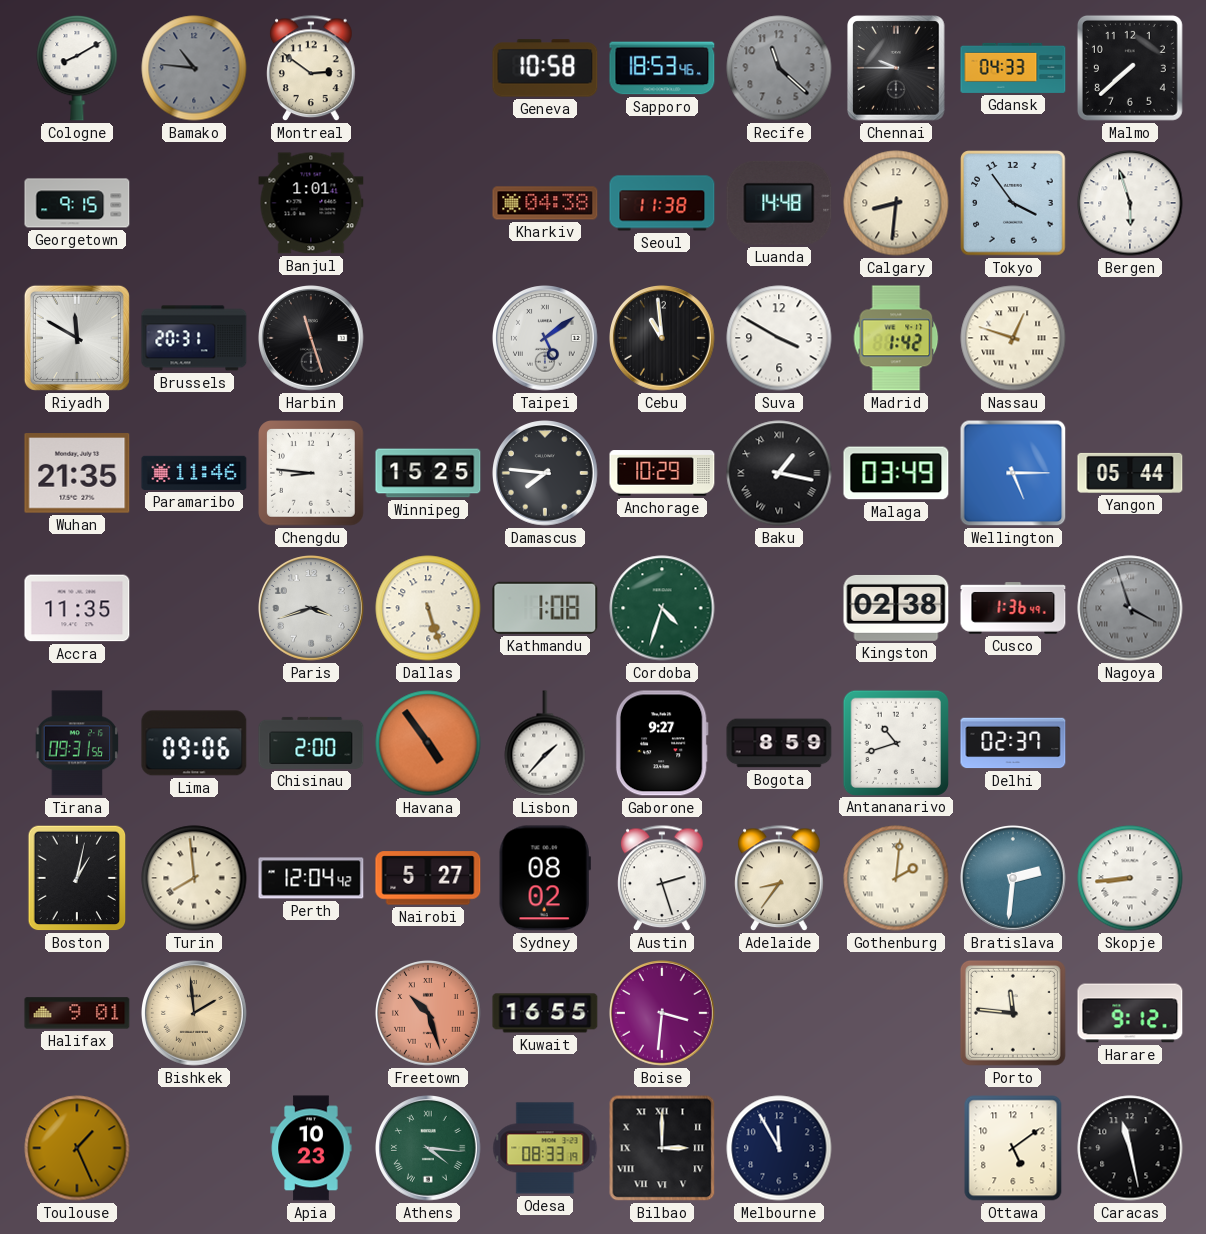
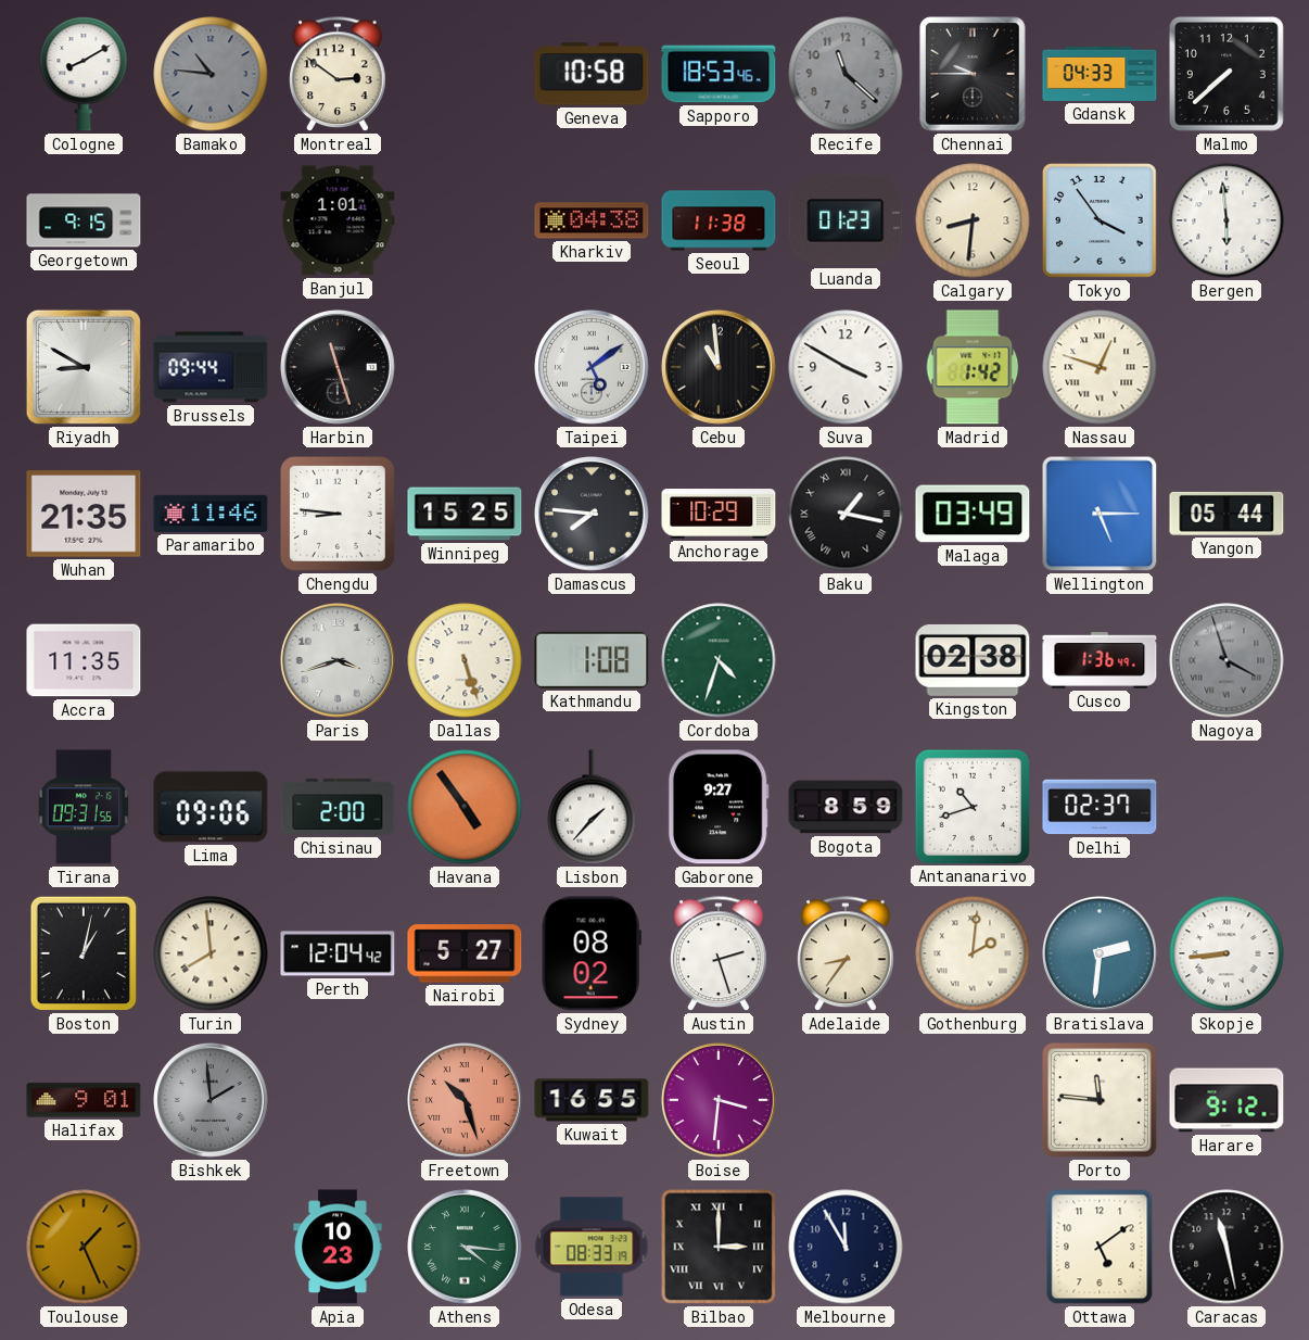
Luanda: 14:48 -> 01:23 (846, 220)
Bergen: 5:57 -> 5:59 (1227, 220)
Riyadh: 11:50 -> 8:50 (84, 367)
Brussels: 20:31 -> 09:44 (211, 367)
Bishkek dial: champagne -> grey (211, 1100)
